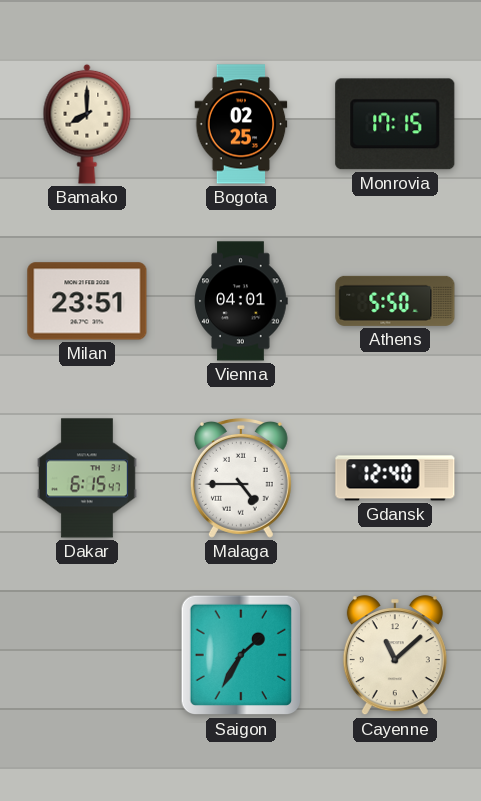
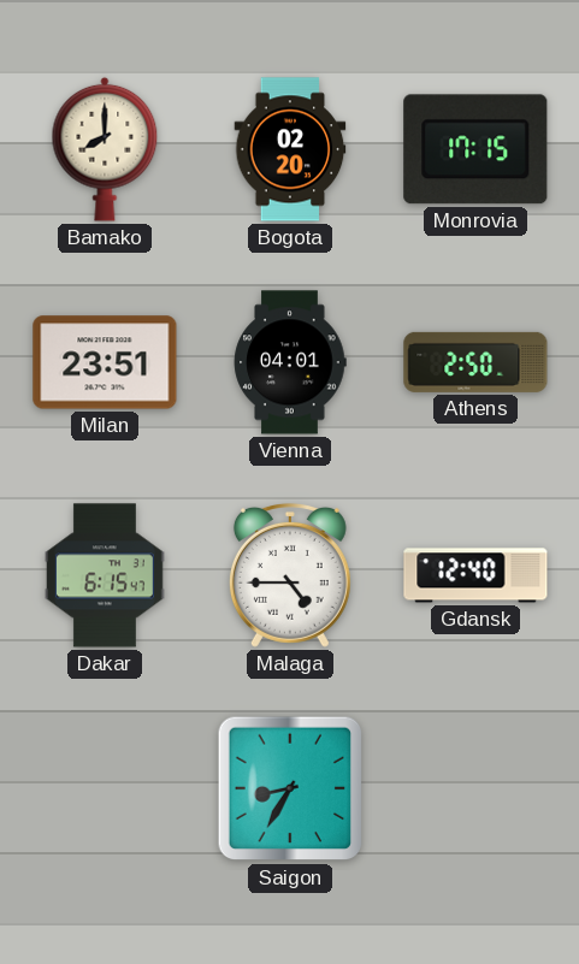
Bogota: 02:25 -> 02:20 (290, 149)
Athens: 5:50 -> 2:50 (475, 362)
Saigon: 1:35 -> 8:35 (290, 788)
Cayenne: 11:08 -> none (395, 656)
